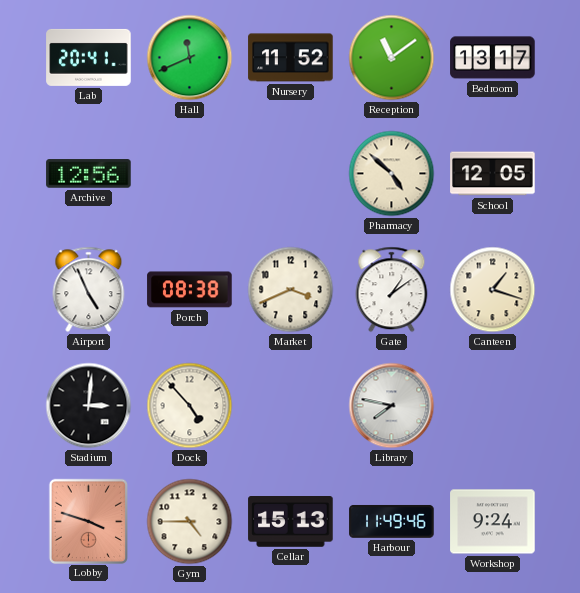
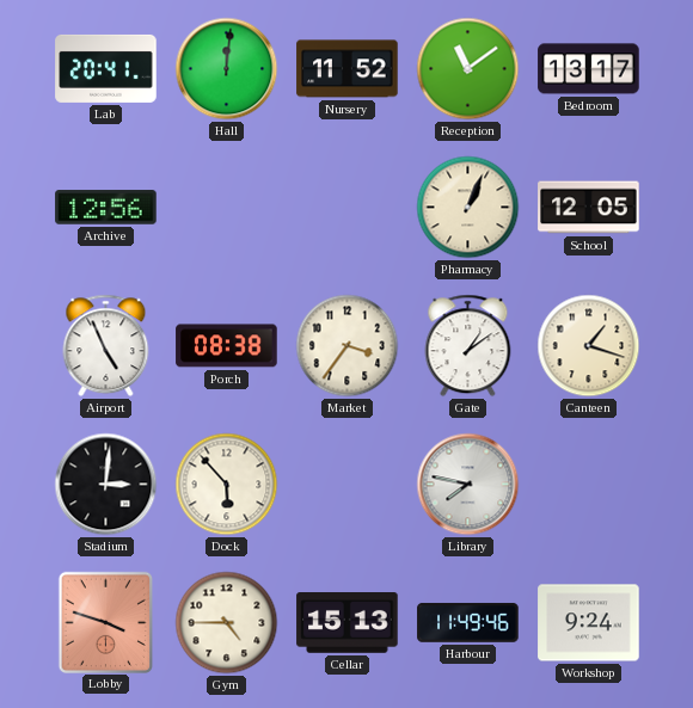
Hall: 11:41 -> 12:01 (227, 69)
Pharmacy: 4:52 -> 1:04 (468, 208)
Market: 3:41 -> 3:36 (348, 346)
Dock: 4:53 -> 5:53 (227, 485)
